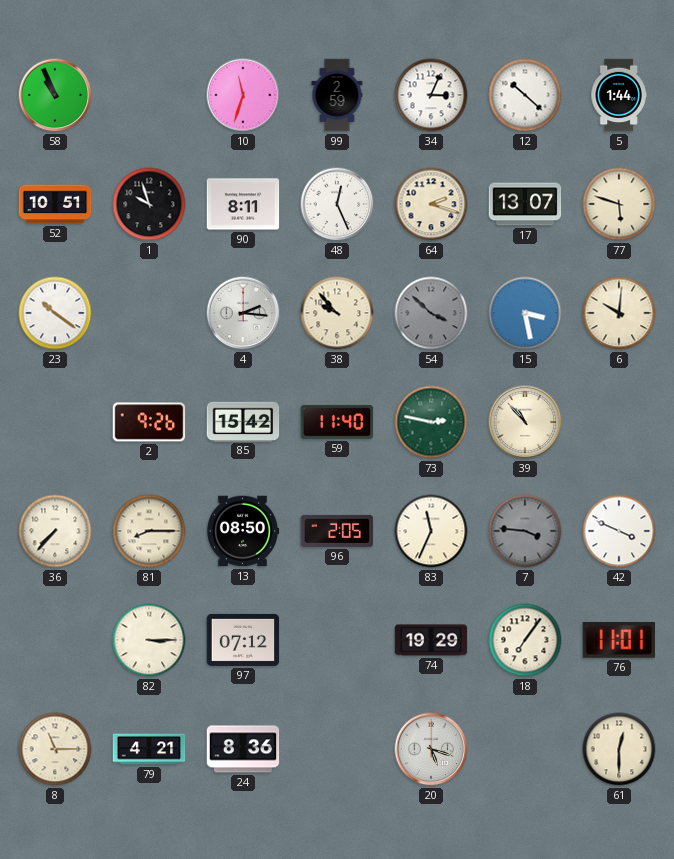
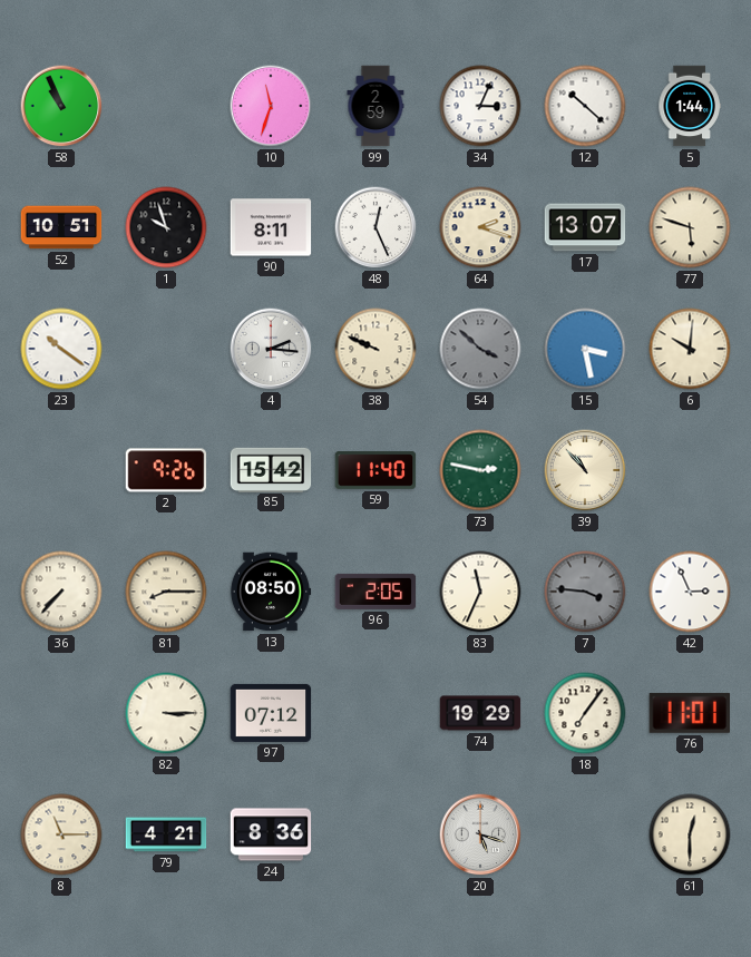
38: 9:53 -> 9:49 (375, 349)
42: 3:49 -> 2:56 (690, 592)
